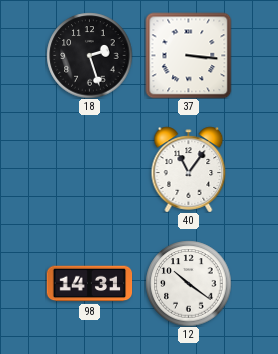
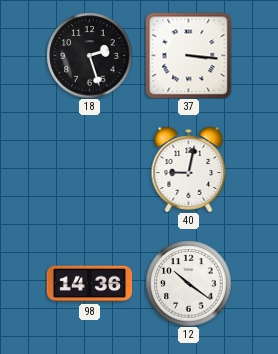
40: 11:06 -> 9:02 (189, 169)
98: 14:31 -> 14:36 (89, 284)
